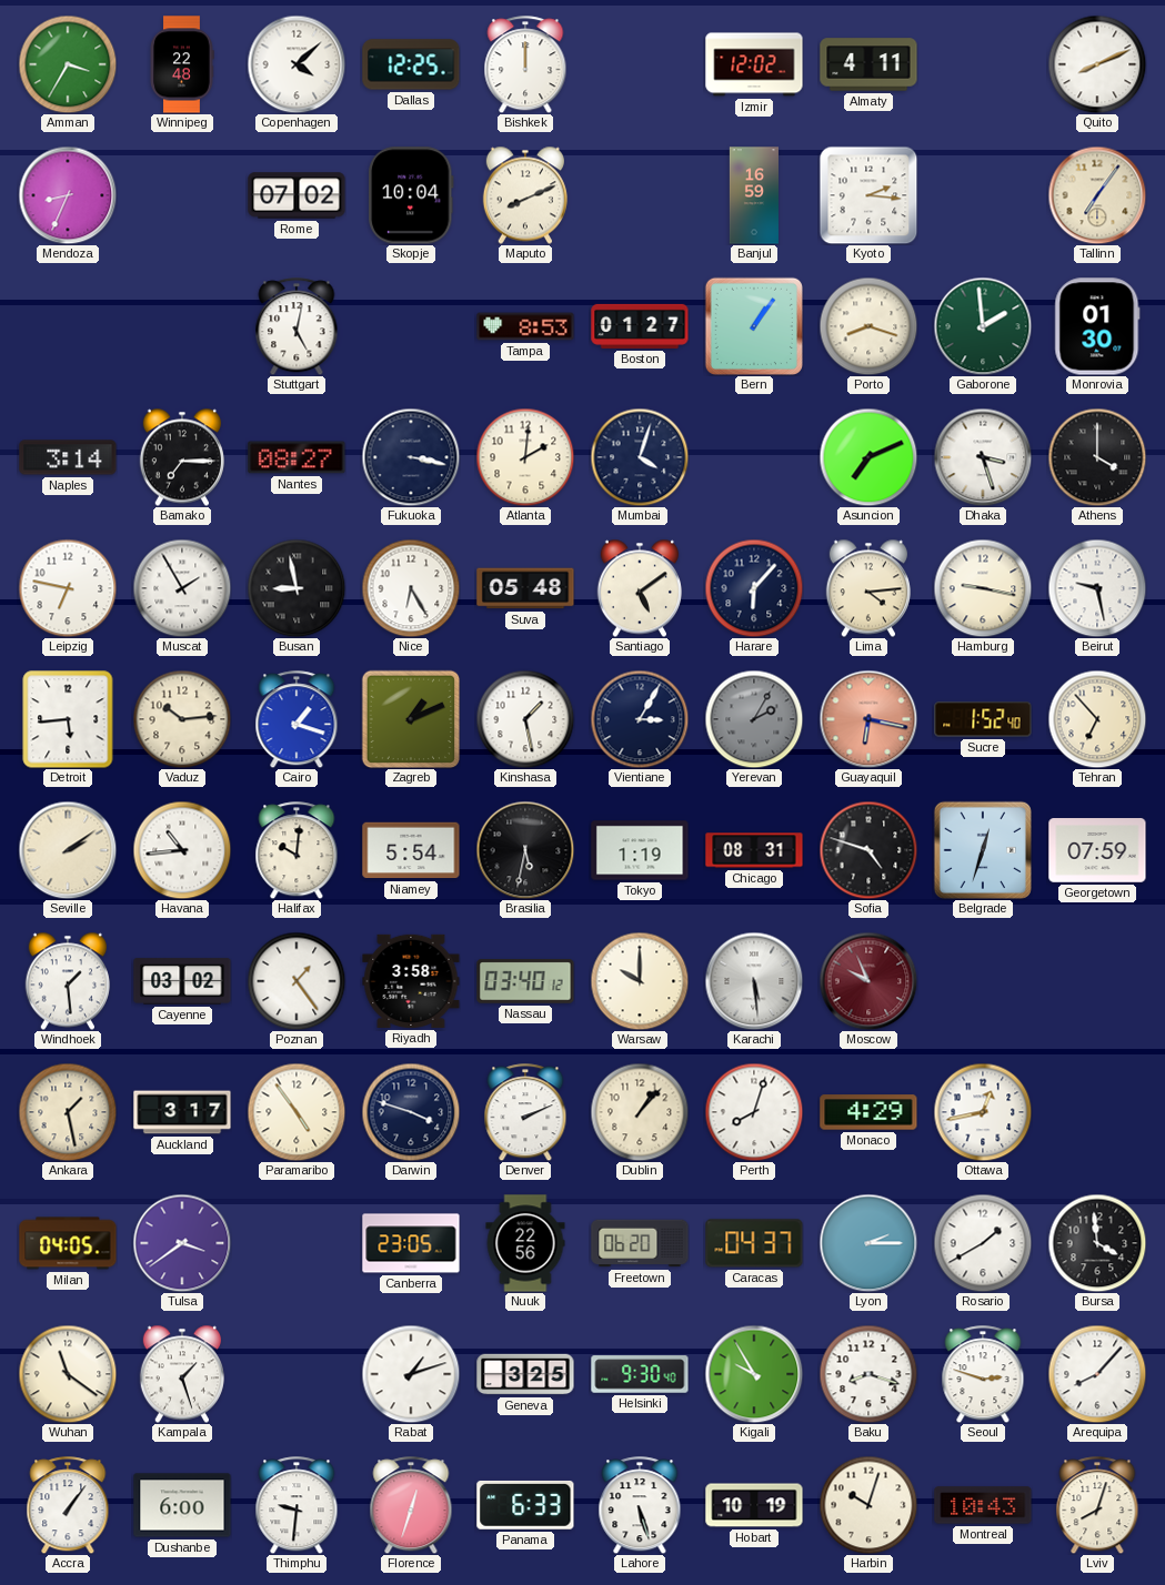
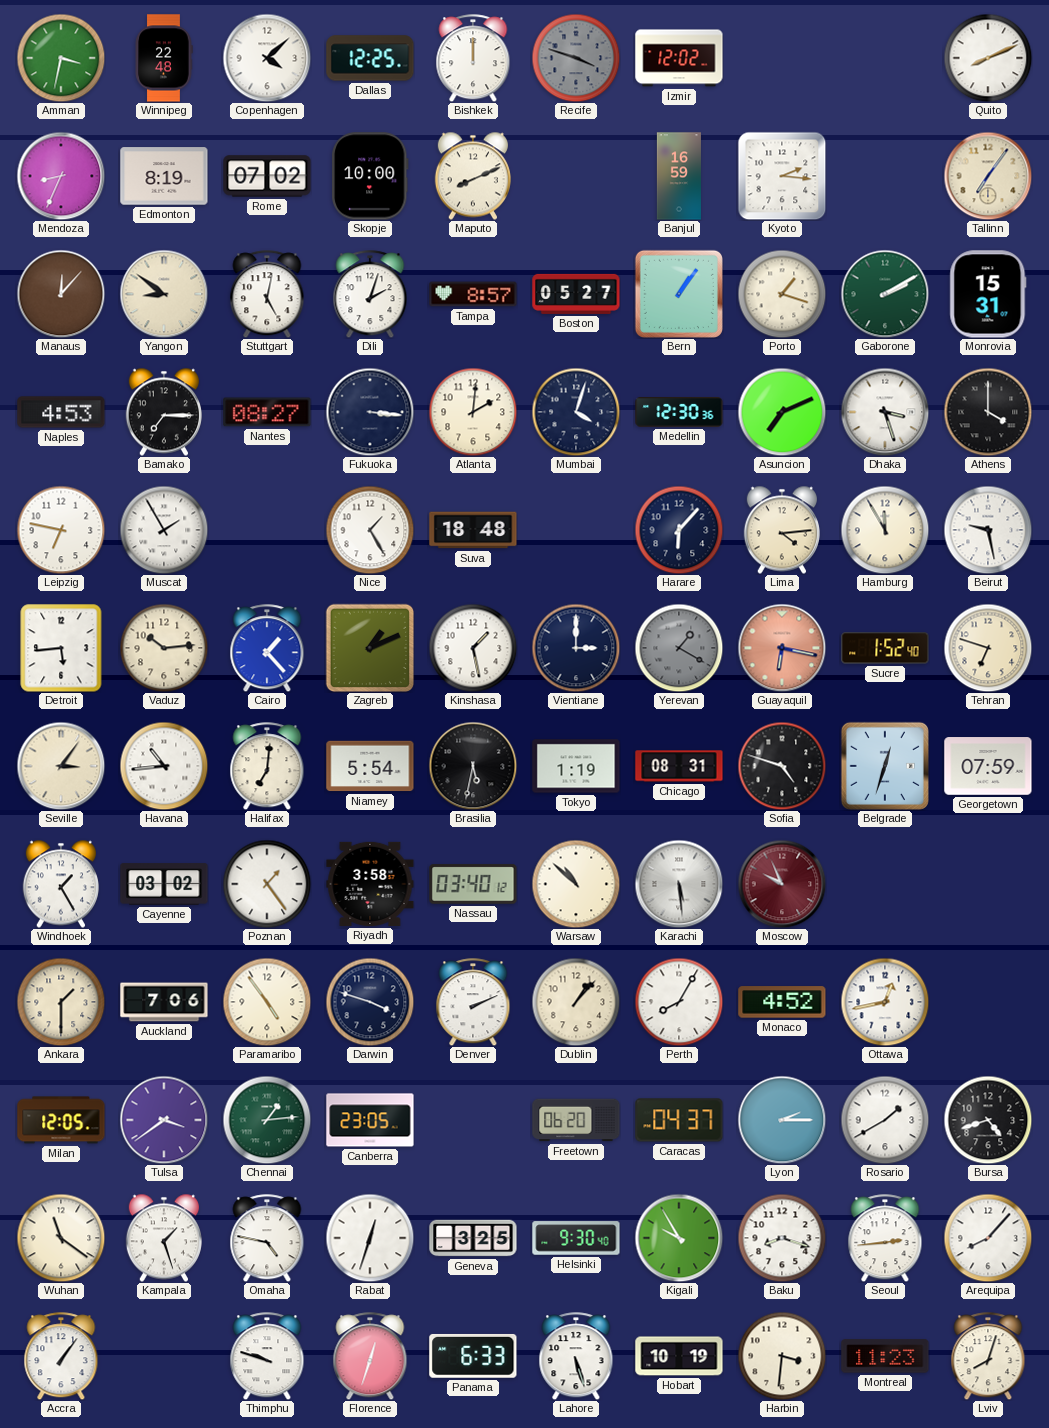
Amman: 3:35 -> 3:32 (61, 58)
Recife: none -> 3:48 (576, 58)
Almaty: 4:11 -> none (868, 64)
Edmonton: none -> 8:19 (164, 176)
Skopje: 10:04 -> 10:00 (371, 176)
Manaus: none -> 12:07 (61, 294)
Yangon: none -> 8:51 (164, 294)
Dili: none -> 2:03 (370, 294)
Tampa: 8:53 -> 8:57 (473, 294)
Boston: 01:27 -> 05:27 (576, 294)
Porto: 8:18 -> 1:18 (782, 294)
Gaborone: 1:59 -> 2:10 (885, 294)
Monrovia: 01:30 -> 15:31 (988, 294)
Naples: 3:14 -> 4:53 (61, 412)
Fukuoka: 3:17 -> 3:16 (370, 412)
Medellin: none -> 12:30 (679, 413)
Busan: 8:58 -> none (297, 588)
Nice: 6:25 -> 1:25 (370, 530)
Suva: 05:48 -> 18:48 (473, 530)
Santiago: 5:09 -> none (639, 588)
Hamburg: 9:17 -> 11:55 (885, 530)
Cairo: 1:18 -> 1:23 (267, 648)
Vientiane: 3:05 -> 3:00 (576, 648)
Yerevan: 2:05 -> 1:20 (679, 648)
Tehran: 6:53 -> 6:48 (988, 648)
Seville: 2:09 -> 3:06 (61, 766)
Halifax: 10:01 -> 7:01 (267, 766)
Windhoek: 1:29 -> 1:25 (60, 884)
Warsaw: 10:00 -> 10:52 (576, 884)
Ankara: 1:28 -> 1:30 (61, 1002)
Auckland: 3:17 -> 7:06 (164, 1002)
Perth: 8:03 -> 8:05 (679, 1002)
Monaco: 4:29 -> 4:52 (782, 1002)
Milan: 04:05 -> 12:05 (61, 1120)
Chennai: none -> 1:14 (267, 1120)
Nuuk: 22:56 -> none (525, 1243)
Bursa: 3:59 -> 4:42 (988, 1120)
Omaha: none -> 4:47 (267, 1238)
Rabat: 1:12 -> 12:33 (370, 1238)
Seoul: 2:48 -> 2:44 (885, 1238)
Dushanbe: 6:00 -> none (182, 1505)
Thimphu: 9:31 -> 9:48 (267, 1356)
Harbin: 10:03 -> 3:31 (782, 1356)
Montreal: 10:43 -> 11:23 (885, 1356)
